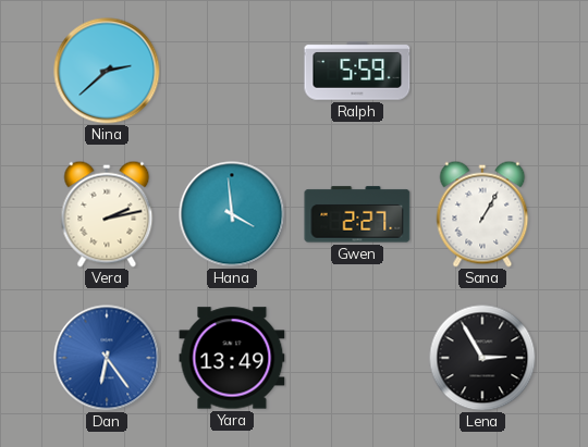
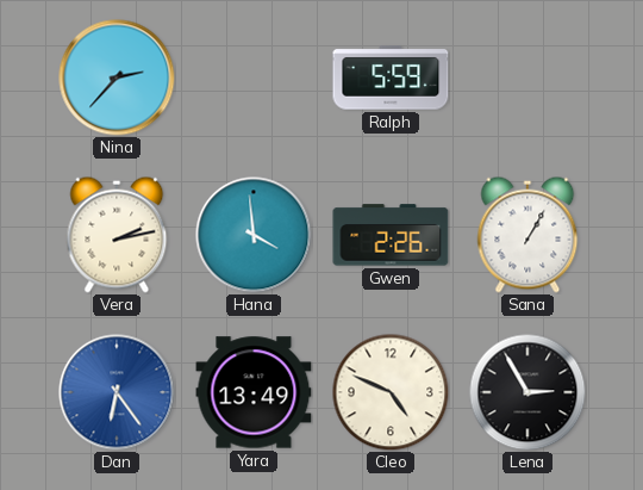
Nina: 2:38 -> 2:37 (117, 77)
Gwen: 2:27 -> 2:26 (391, 235)
Cleo: none -> 4:49 (391, 392)
